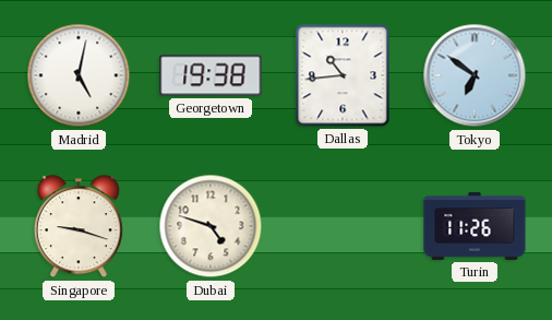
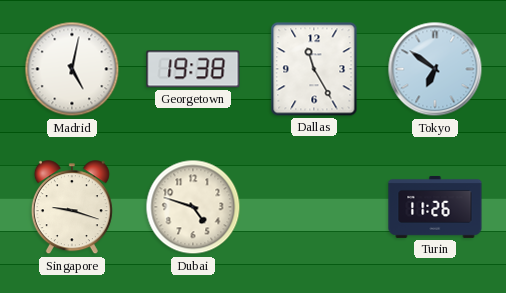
Dallas: 10:44 -> 11:25 (314, 69)
